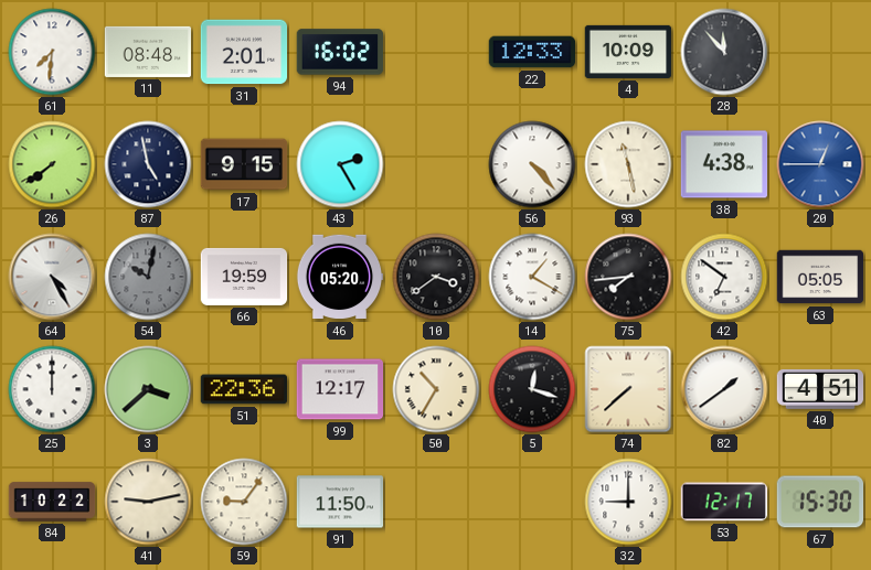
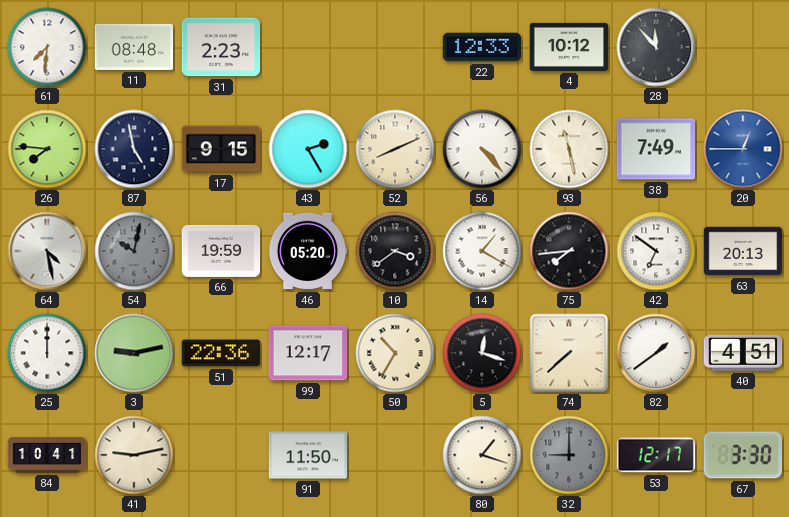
31: 2:01 -> 2:23 (221, 47)
94: 16:02 -> none (340, 52)
4: 10:09 -> 10:12 (569, 47)
26: 7:39 -> 7:46 (47, 149)
52: none -> 8:11 (395, 149)
38: 4:38 -> 7:49 (656, 149)
64: 4:25 -> 4:28 (47, 251)
63: 05:05 -> 20:13 (743, 251)
3: 3:38 -> 9:13 (134, 353)
84: 10:22 -> 10:41 (47, 455)
59: 9:06 -> none (244, 502)
80: none -> 1:18 (482, 455)
32 dial: white -> grey (569, 455)
67: 15:30 -> 3:30 (743, 455)
